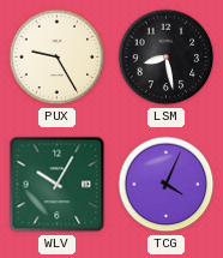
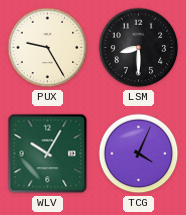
LSM: 8:28 -> 8:30 (139, 48)
